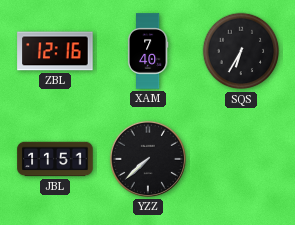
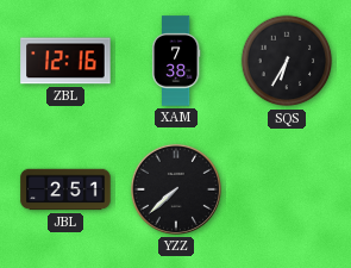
XAM: 7:40 -> 7:38 (176, 61)
JBL: 11:51 -> 2:51 (65, 189)
